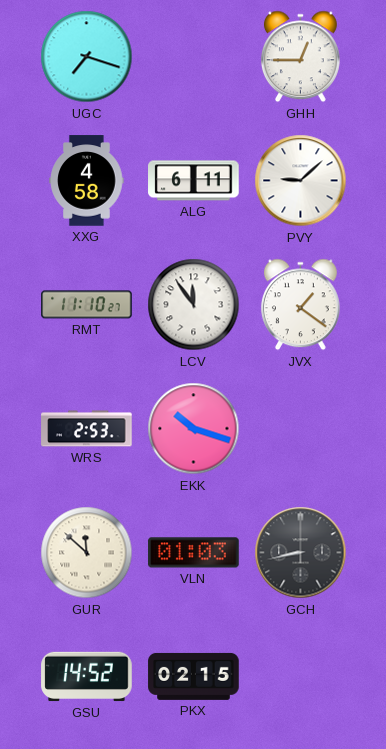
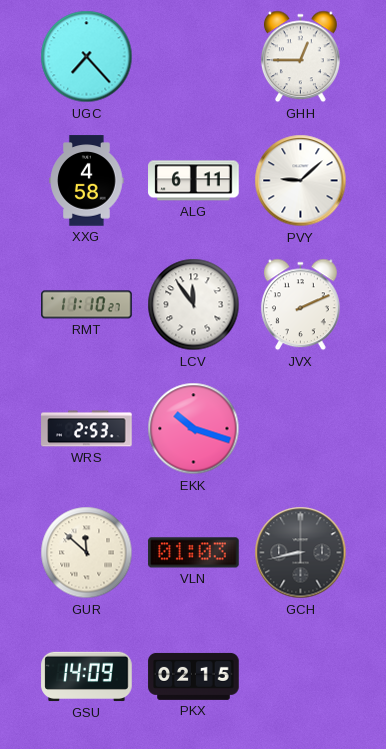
UGC: 7:18 -> 7:23 (87, 57)
JVX: 1:21 -> 2:11 (300, 305)
GSU: 14:52 -> 14:09 (87, 677)
